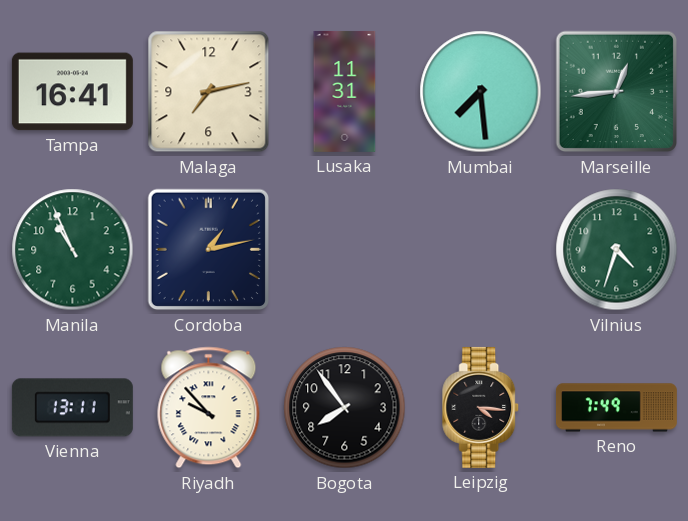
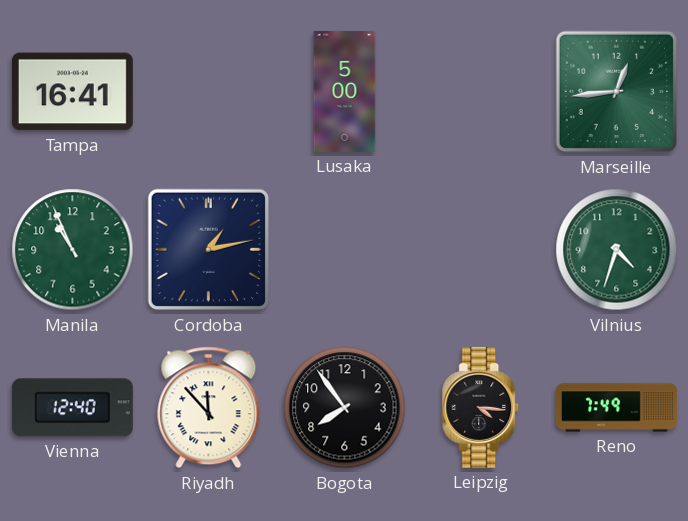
Malaga: 7:13 -> none (209, 92)
Lusaka: 11:31 -> 5:00 (345, 91)
Mumbai: 7:29 -> none (481, 92)
Vienna: 13:11 -> 12:40 (72, 408)
Riyadh: 9:53 -> 11:53 (209, 408)
